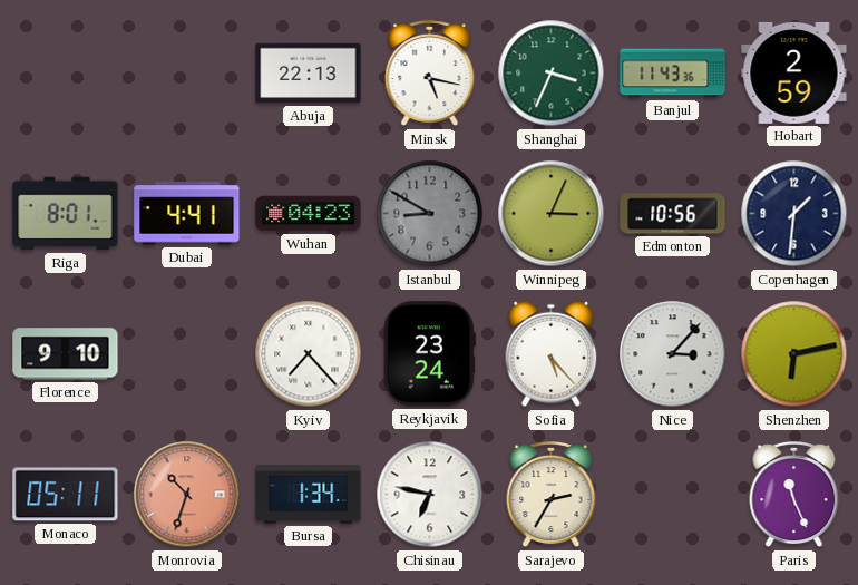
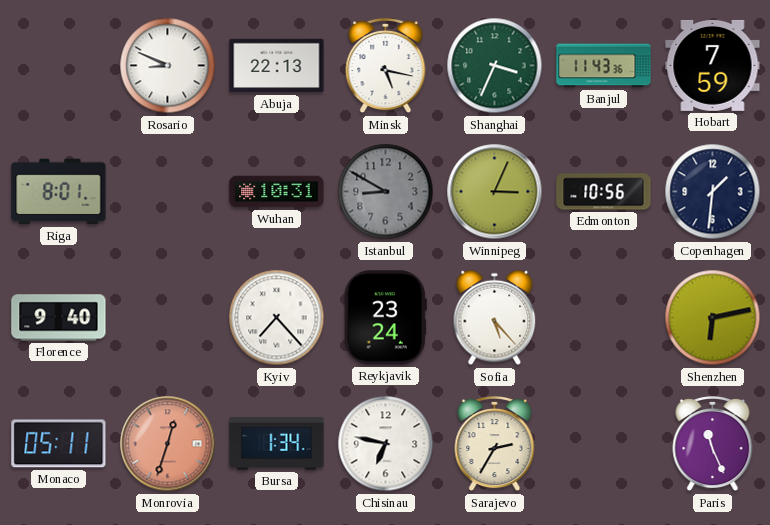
Rosario: none -> 8:49 (168, 66)
Hobart: 2:59 -> 7:59 (713, 65)
Dubai: 4:41 -> none (187, 214)
Wuhan: 04:23 -> 10:31 (277, 192)
Florence: 9:10 -> 9:40 (59, 318)
Nice: 3:07 -> none (673, 354)
Monrovia: 10:33 -> 12:33 (168, 444)
